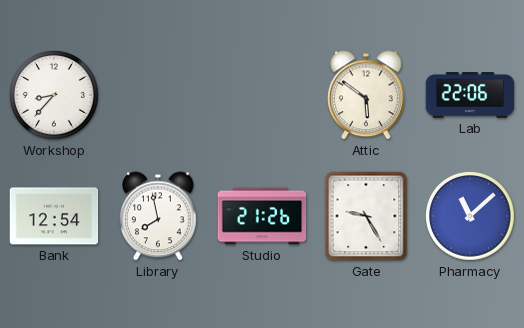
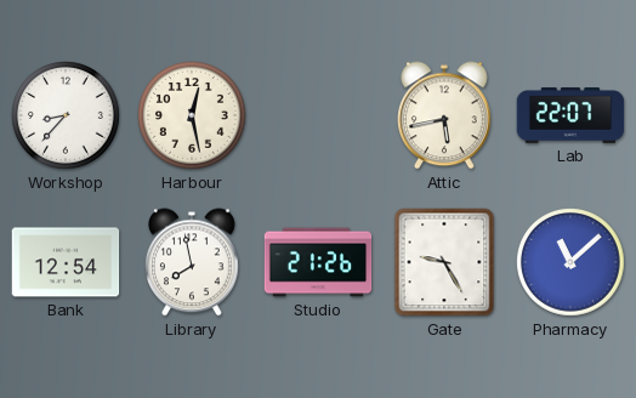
Harbour: none -> 12:28 (193, 116)
Attic: 5:51 -> 5:43 (444, 115)
Lab: 22:06 -> 22:07 (570, 115)
